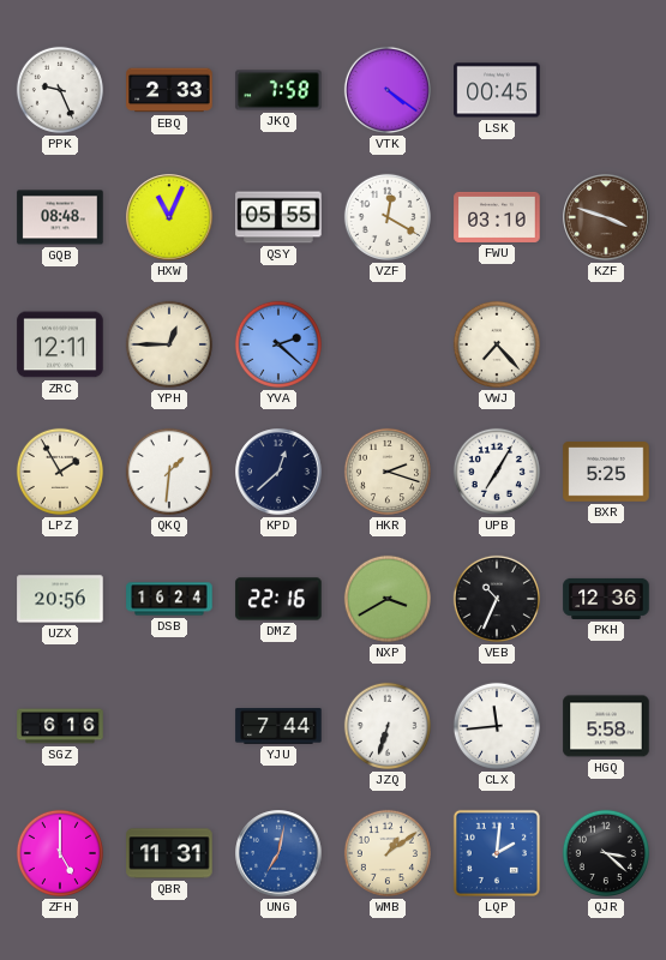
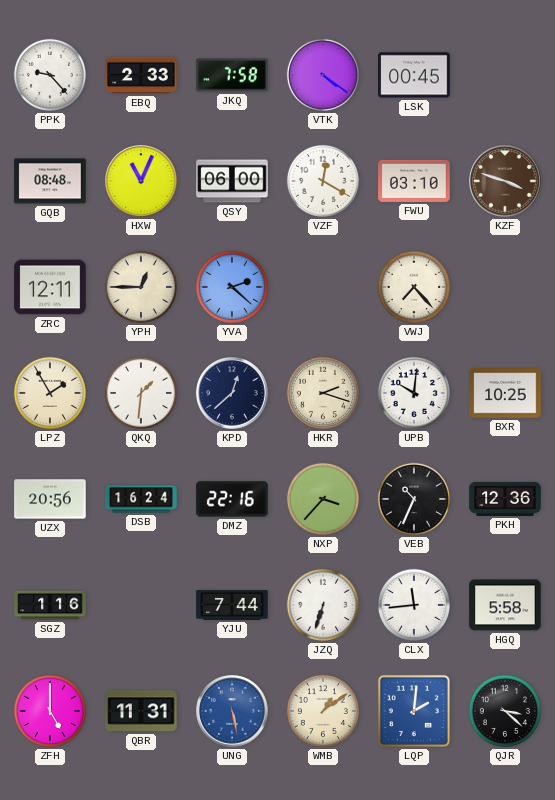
PPK: 9:26 -> 9:23 (50, 75)
QSY: 05:55 -> 06:00 (232, 181)
UPB: 7:05 -> 10:01 (414, 393)
BXR: 5:25 -> 10:25 (505, 393)
NXP: 3:40 -> 3:37 (323, 499)
SGZ: 6:16 -> 1:16 (50, 605)
UNG: 7:02 -> 5:28 (232, 711)
